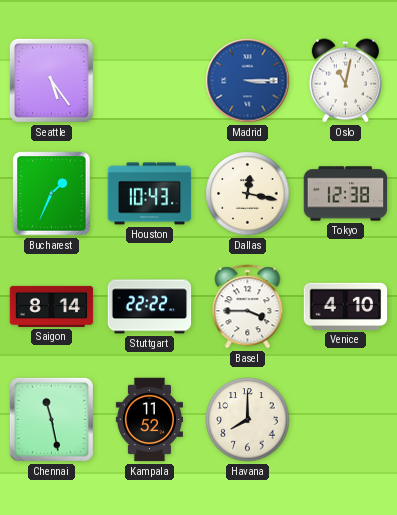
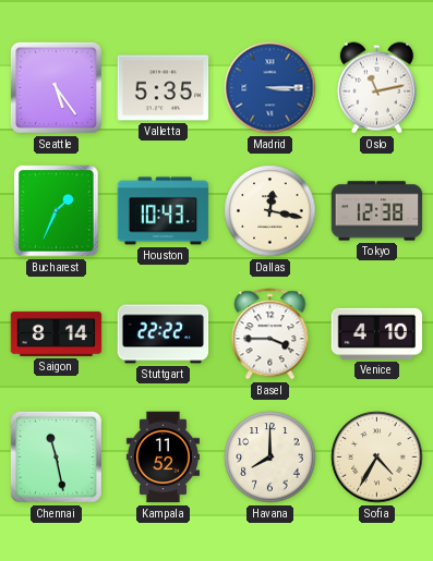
Valletta: none -> 5:35 (164, 88)
Oslo: 11:02 -> 11:13 (376, 88)
Sofia: none -> 4:35 (377, 458)
